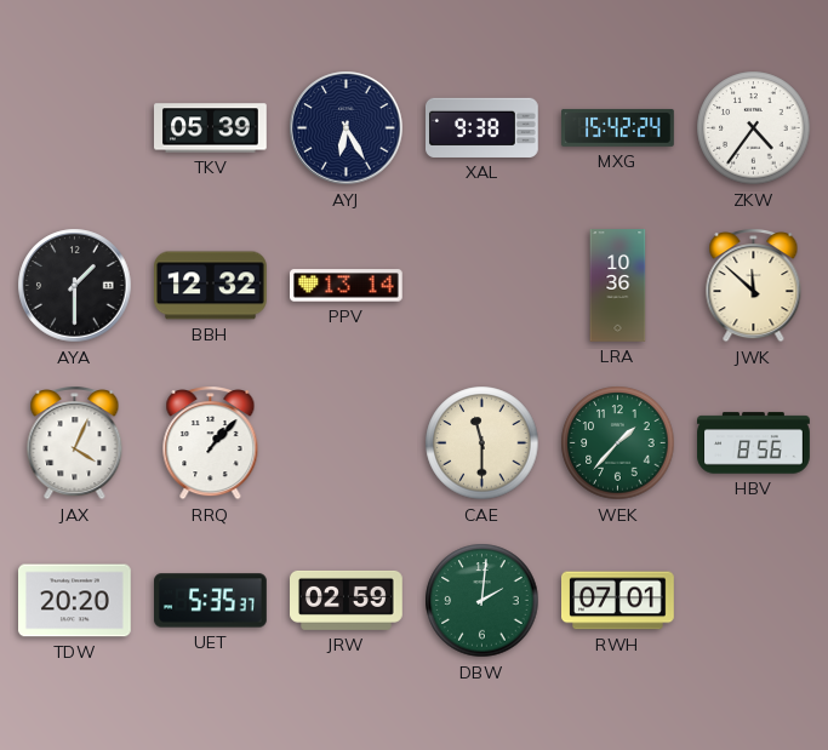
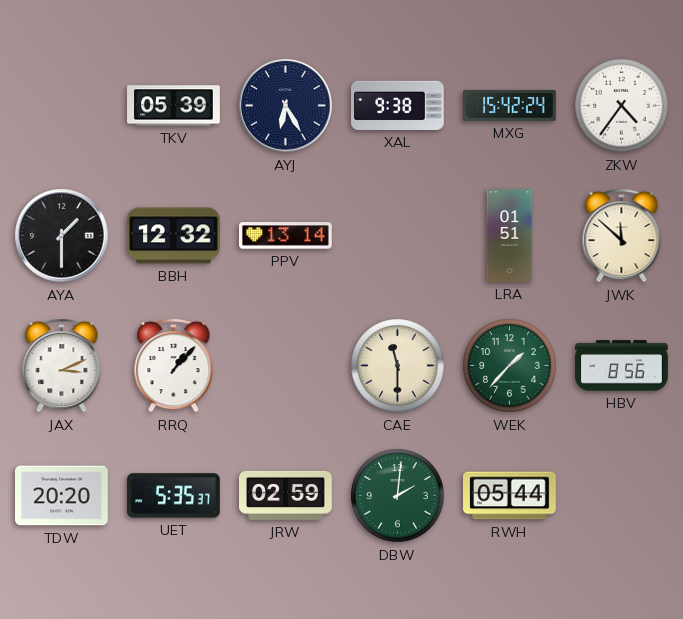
LRA: 10:36 -> 01:51 (510, 236)
JAX: 4:04 -> 3:11 (62, 366)
RWH: 07:01 -> 05:44 (510, 496)
